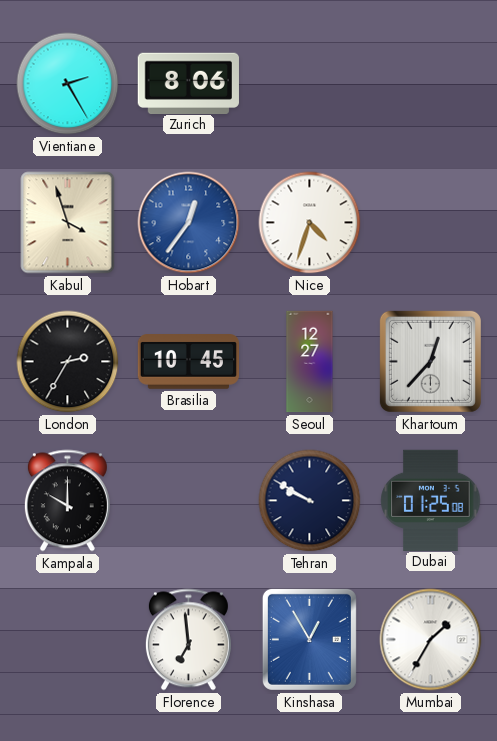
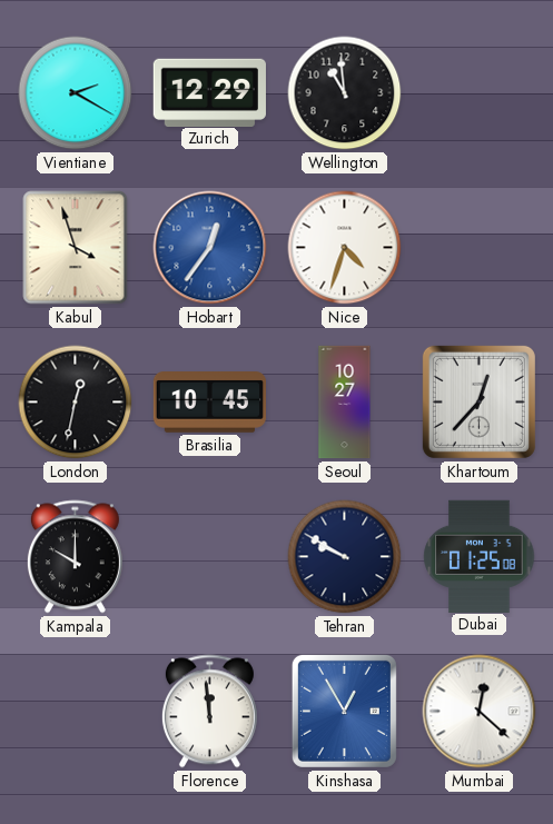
Vientiane: 2:25 -> 2:20 (76, 93)
Zurich: 8:06 -> 12:29 (209, 92)
Wellington: none -> 10:59 (345, 93)
London: 2:35 -> 12:32 (76, 403)
Seoul: 12:27 -> 10:27 (345, 403)
Florence: 6:59 -> 11:59 (209, 712)
Mumbai: 1:35 -> 12:22 (480, 712)
